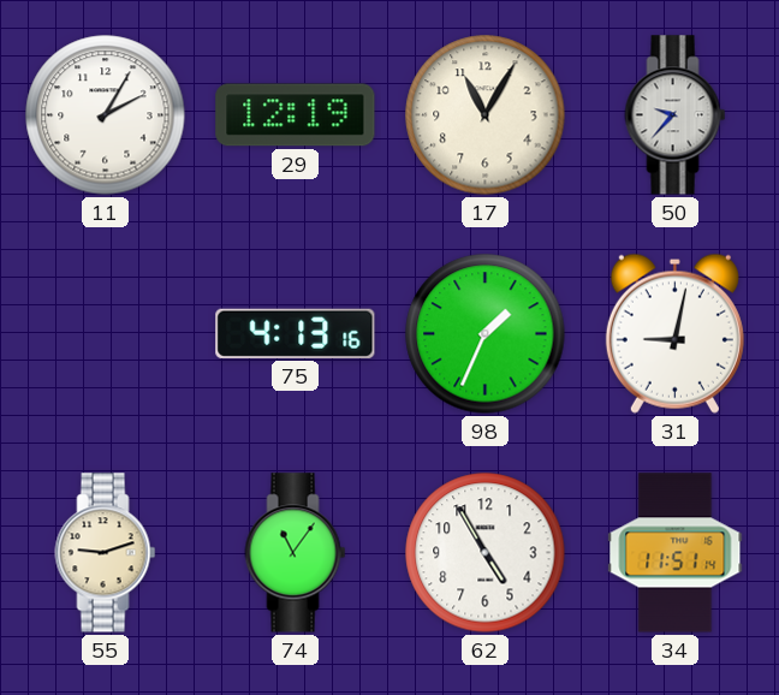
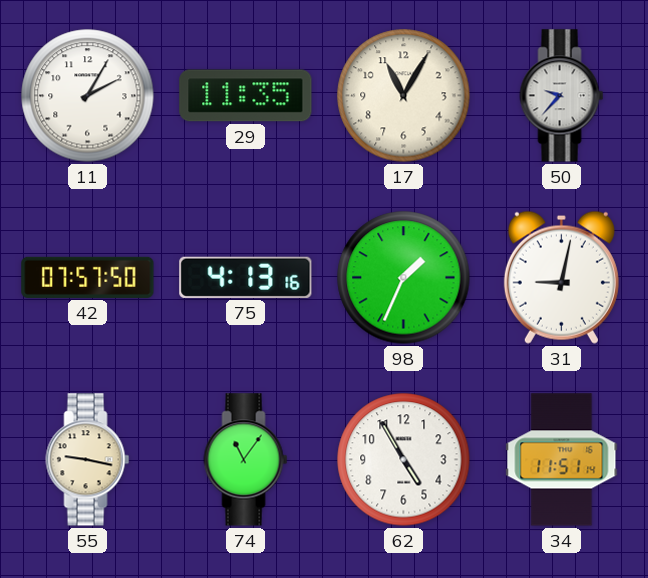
29: 12:19 -> 11:35 (246, 96)
42: none -> 07:57 (88, 277)
55: 9:12 -> 9:17 (88, 460)
